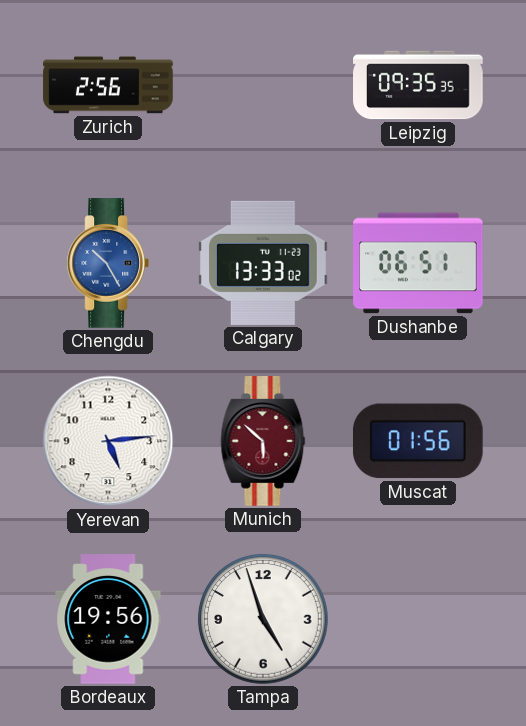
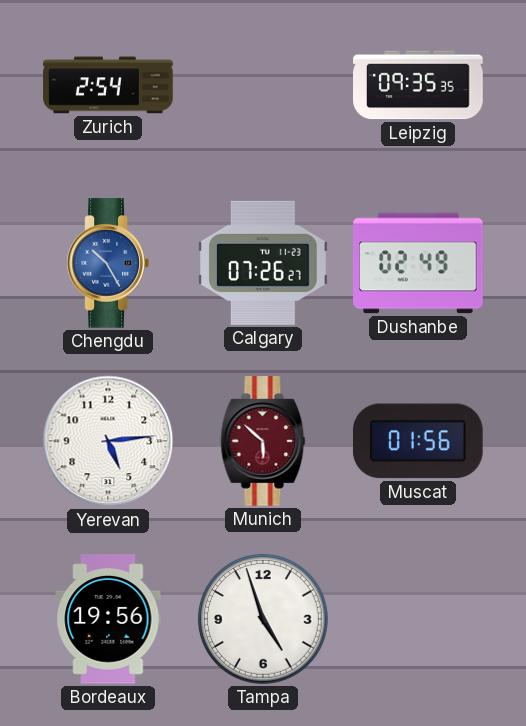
Zurich: 2:56 -> 2:54 (108, 85)
Calgary: 13:33 -> 07:26 (263, 263)
Dushanbe: 06:51 -> 02:49 (418, 263)
